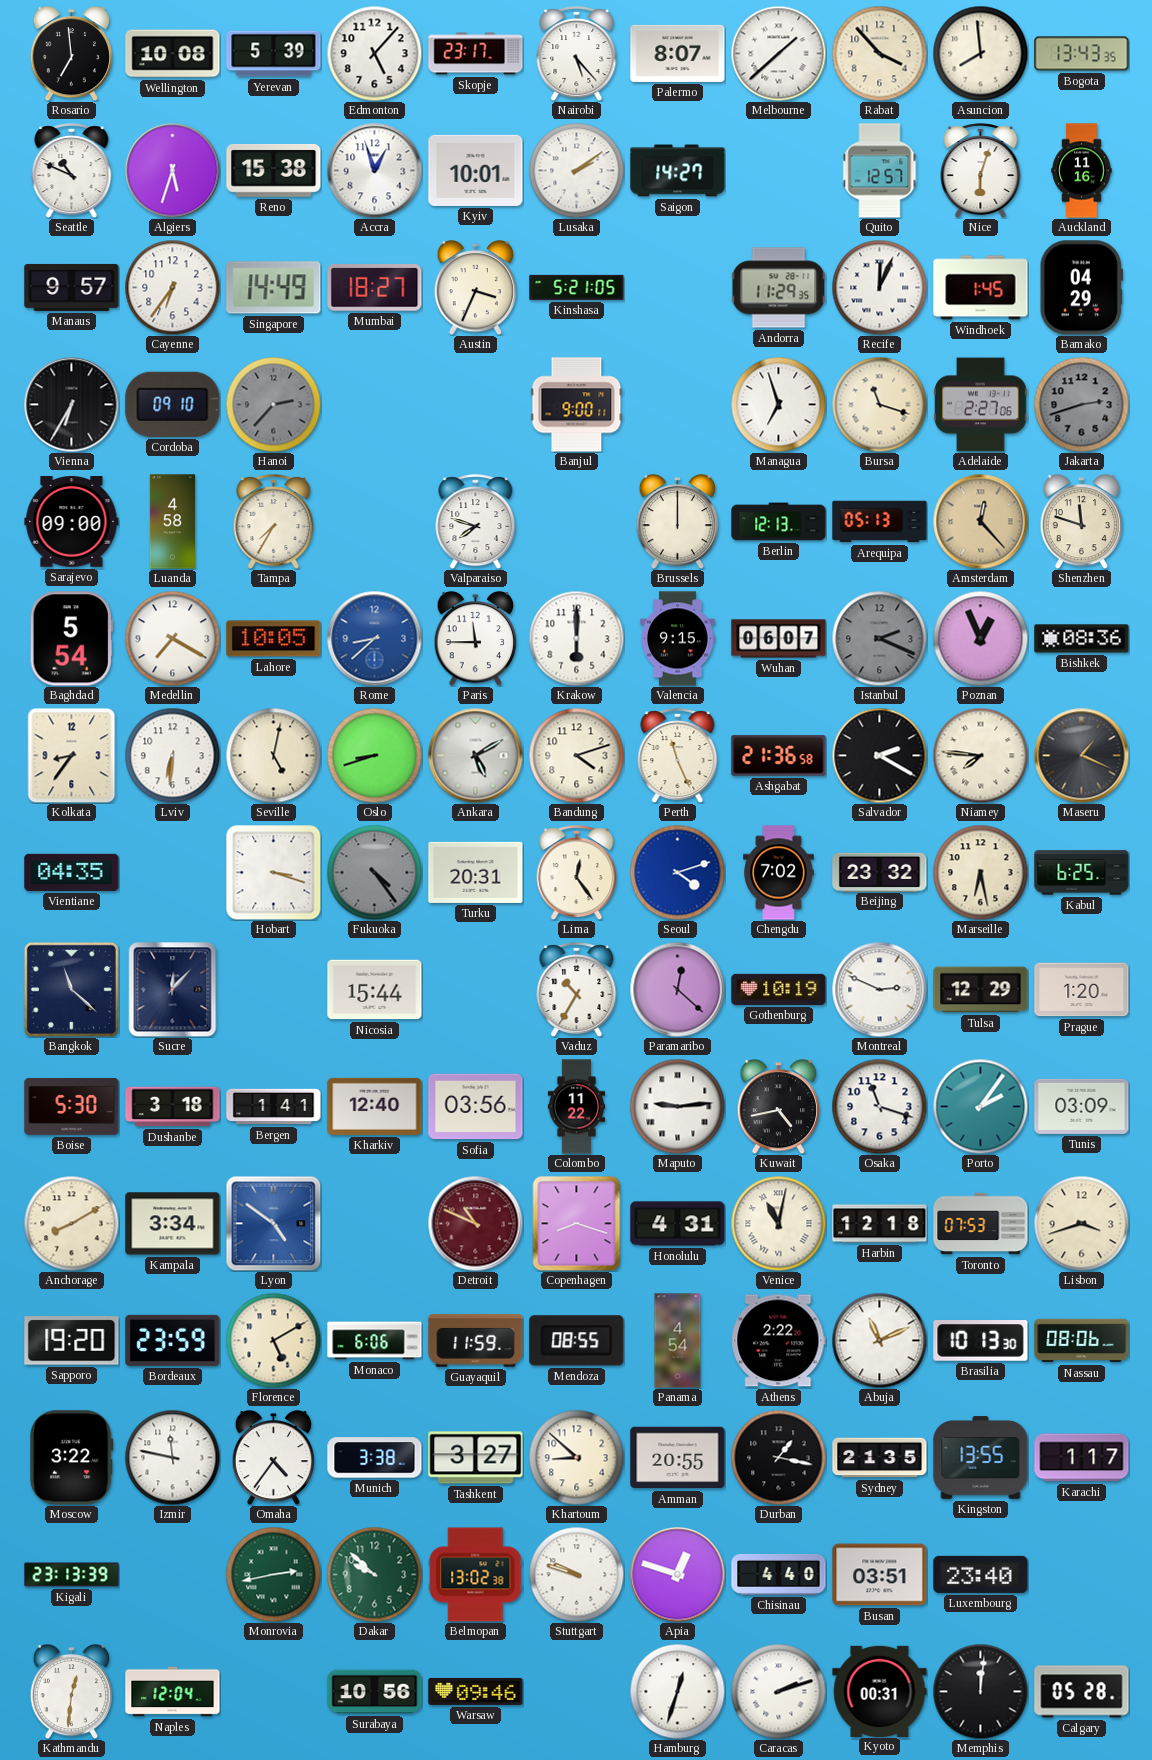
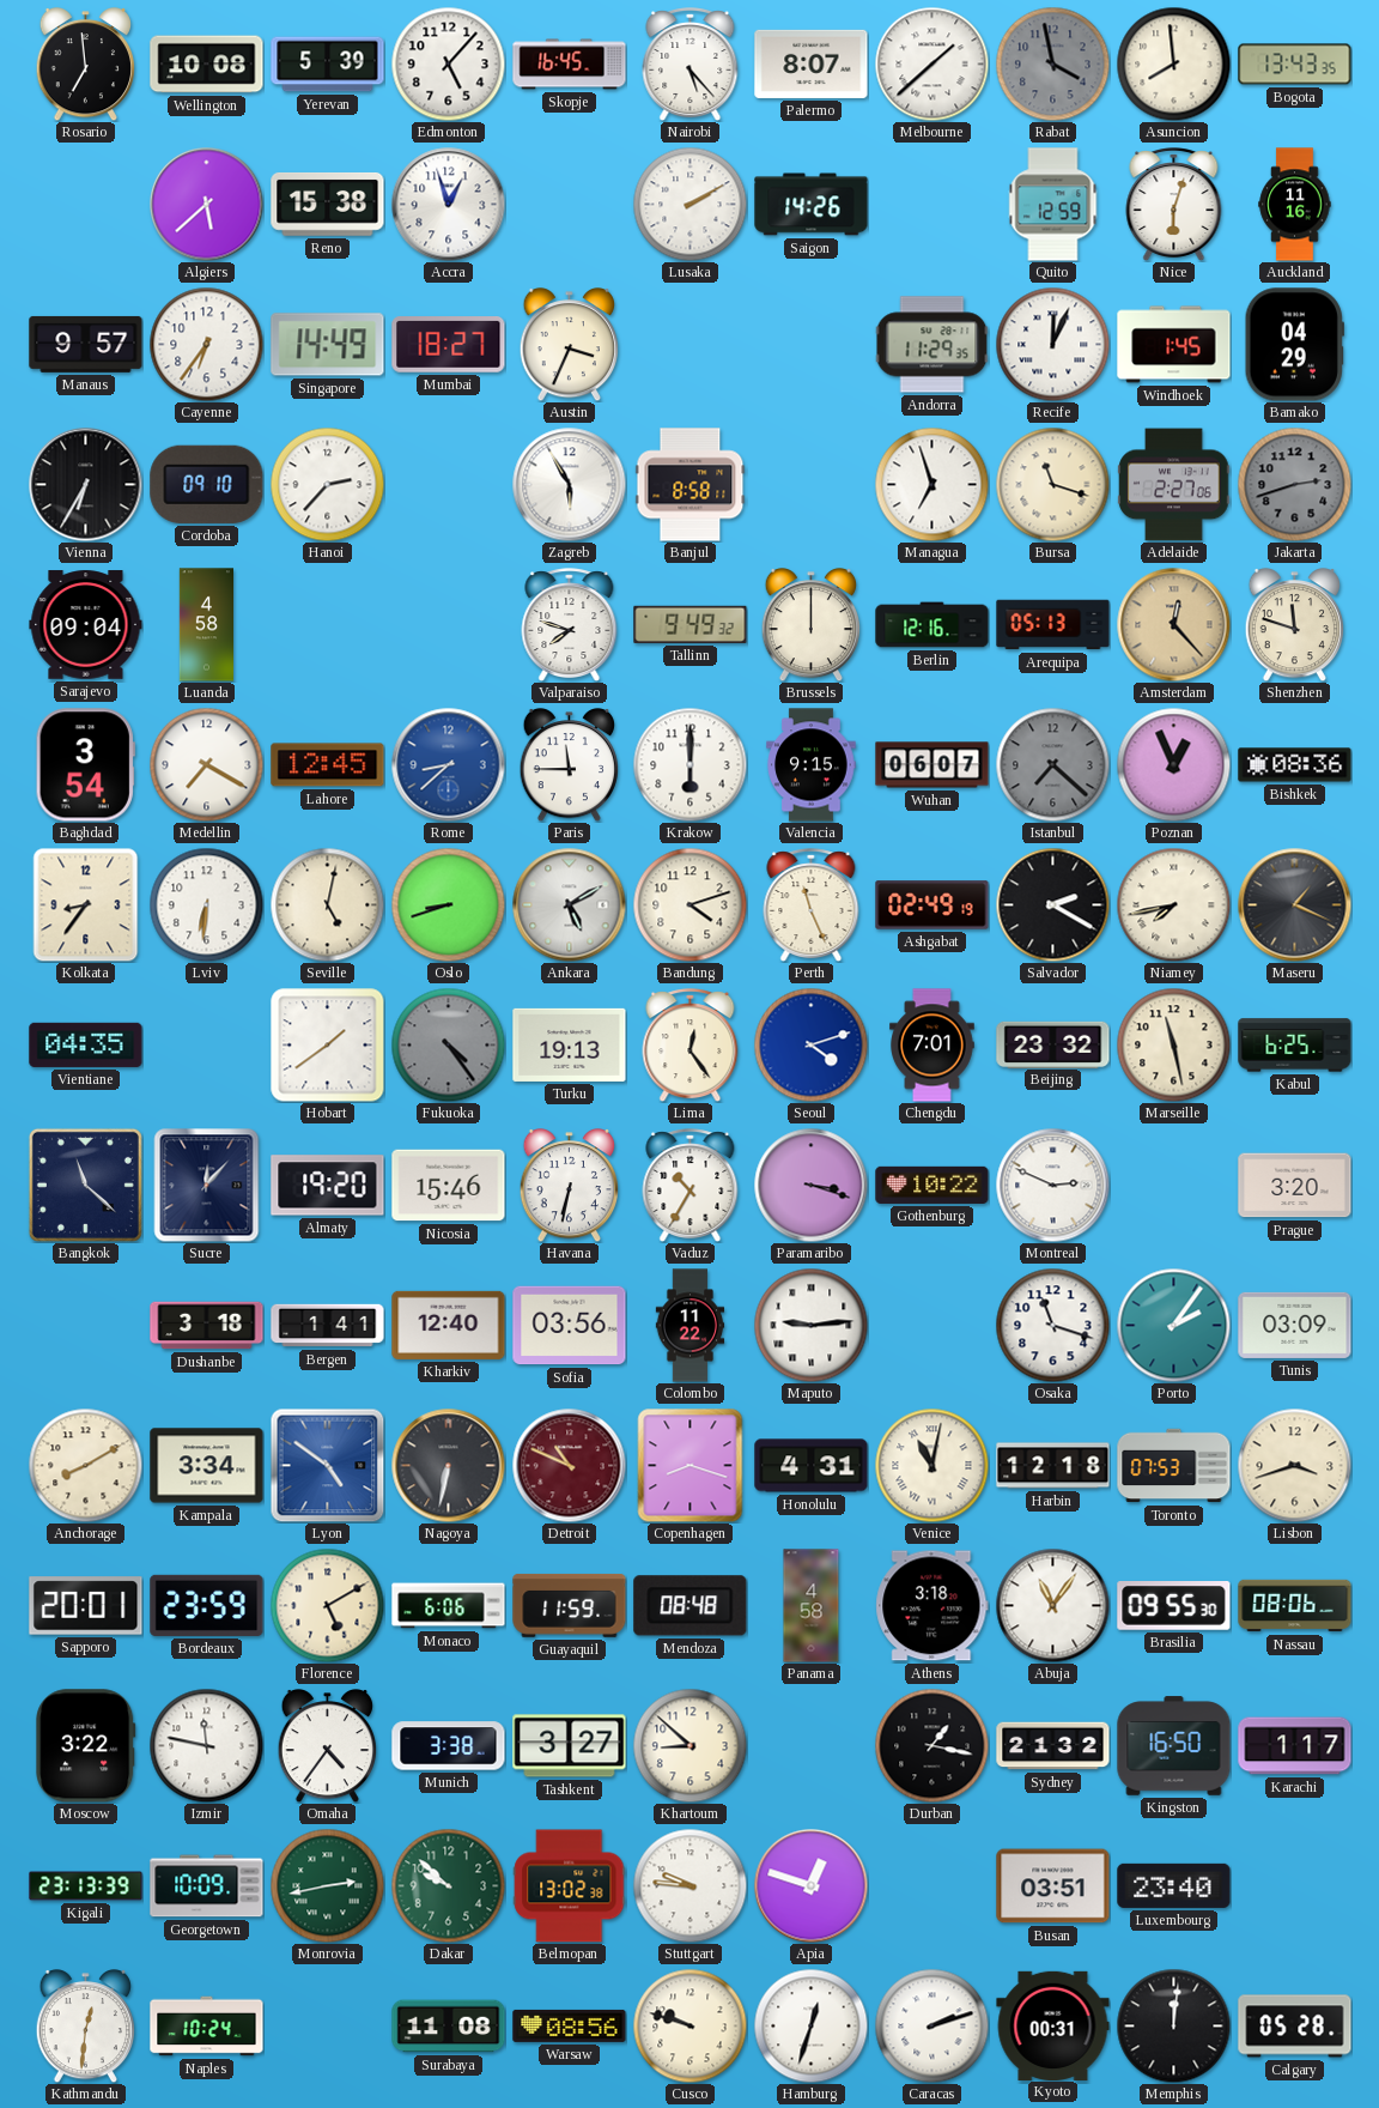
Skopje: 23:17 -> 16:45 (570, 65)
Rabat: 3:53 -> 3:58 (1052, 63)
Rabat dial: cream -> grey (1052, 63)
Seattle: 10:49 -> none (72, 171)
Algiers: 5:33 -> 5:38 (206, 204)
Kyiv: 10:01 -> none (476, 170)
Lusaka: 2:09 -> 2:10 (689, 204)
Saigon: 14:27 -> 14:26 (812, 205)
Quito: 12:57 -> 12:59 (1053, 205)
Kinshasa: 5:21 -> none (577, 287)
Hanoi dial: grey -> white (327, 484)
Zagreb: none -> 5:55 (569, 484)
Banjul: 9:00 -> 8:58 (691, 485)
Sarajevo: 09:00 -> 09:04 (86, 625)
Tampa: 7:35 -> none (274, 522)
Tallinn: none -> 9:49 (691, 624)
Berlin: 12:13 -> 12:16 (933, 625)
Baghdad: 5:54 -> 3:54 (85, 765)
Lahore: 10:05 -> 12:45 (328, 765)
Istanbul: 2:19 -> 7:22 (1052, 764)
Ashgabat: 21:36 -> 02:49 (933, 905)
Niamey: 7:46 -> 7:43 (1173, 904)
Hobart: 3:18 -> 1:39 (328, 1046)
Turku: 20:31 -> 19:13 (570, 1044)
Chengdu: 7:02 -> 7:01 (933, 1046)
Marseille: 6:28 -> 11:28 (1173, 1044)
Almaty: none -> 19:20 (328, 1186)
Nicosia: 15:44 -> 15:46 (449, 1186)
Havana: none -> 6:32 (569, 1186)
Paramaribo: 12:22 -> 3:18 (810, 1185)
Gothenburg: 10:19 -> 10:22 (933, 1185)
Tulsa: 12:29 -> none (981, 990)
Prague: 1:20 -> 3:20 (1295, 1186)
Boise: 5:30 -> none (72, 1106)
Kuwait: 4:43 -> none (778, 1107)
Nagoya: none -> 6:32 (448, 1465)
Sapporo: 19:20 -> 20:01 (86, 1606)
Mendoza: 08:55 -> 08:48 (691, 1606)
Panama: 4:54 -> 4:58 (812, 1606)
Athens: 2:22 -> 3:18 (933, 1606)
Abuja: 11:11 -> 11:06 (1052, 1605)
Brasilia: 10:13 -> 09:55 (1174, 1606)
Amman: 20:55 -> none (678, 1458)
Sydney: 21:35 -> 21:32 (1053, 1746)
Kingston: 13:55 -> 16:50 (1174, 1746)
Georgetown: none -> 10:09 (207, 1886)
Stuttgart: 9:48 -> 9:46 (689, 1885)
Chisinau: 4:40 -> none (779, 1574)
Naples: 12:04 -> 10:24 (207, 2027)
Surabaya: 10:56 -> 11:08 (449, 2027)
Warsaw: 09:46 -> 08:56 (570, 2025)
Cusco: none -> 9:48 (689, 2025)
